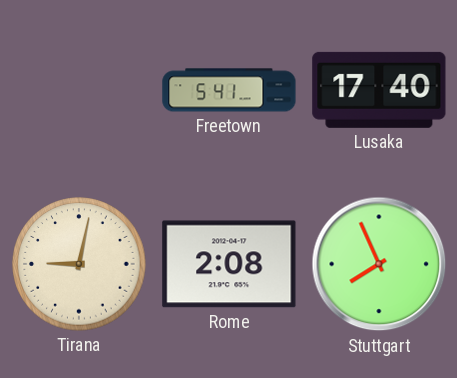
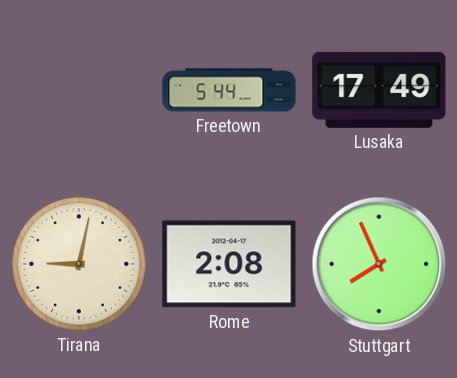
Freetown: 5:41 -> 5:44 (229, 90)
Lusaka: 17:40 -> 17:49 (379, 90)
